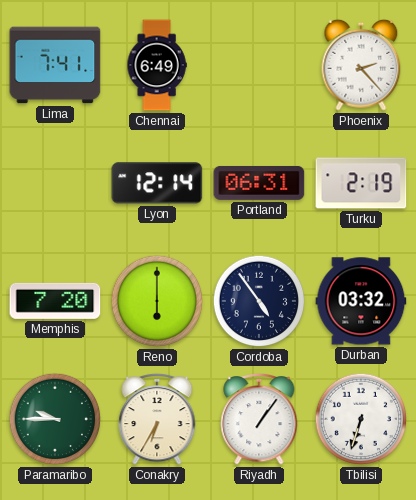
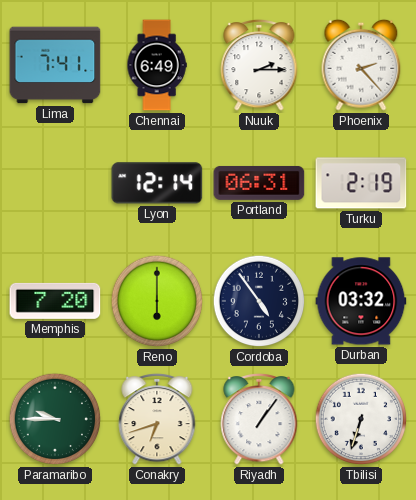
Nuuk: none -> 2:15 (259, 65)
Conakry: 6:35 -> 6:42 (157, 419)
